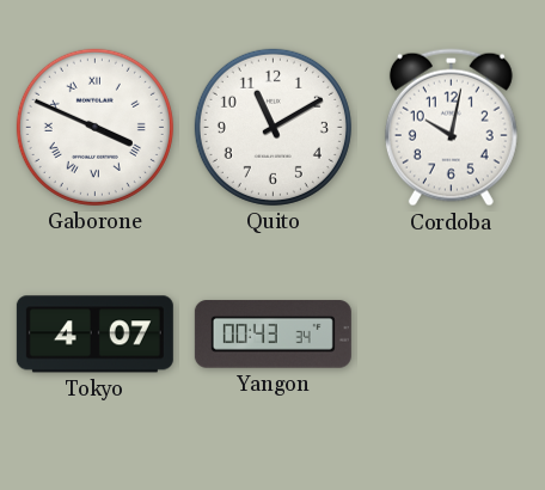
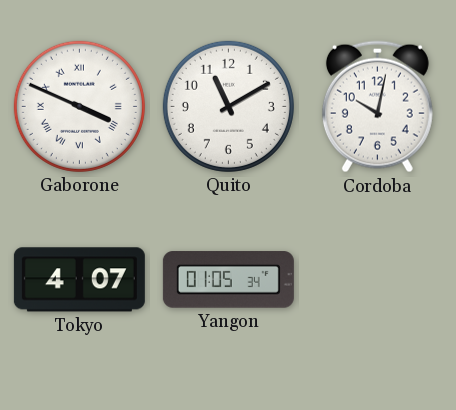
Yangon: 00:43 -> 01:05 (228, 280)
